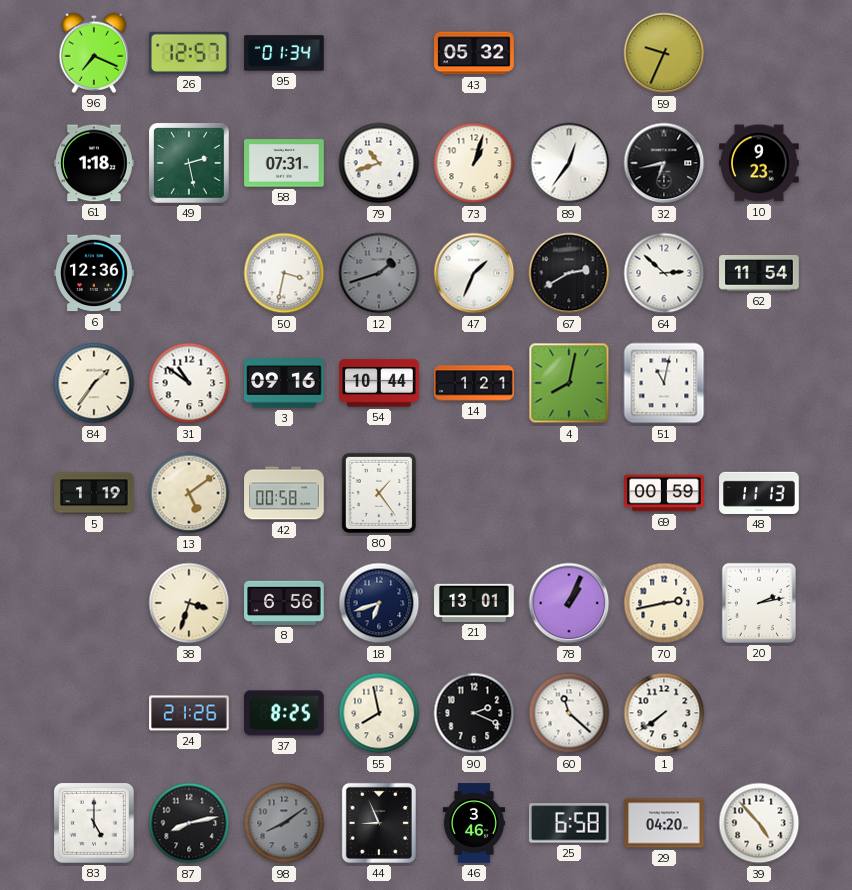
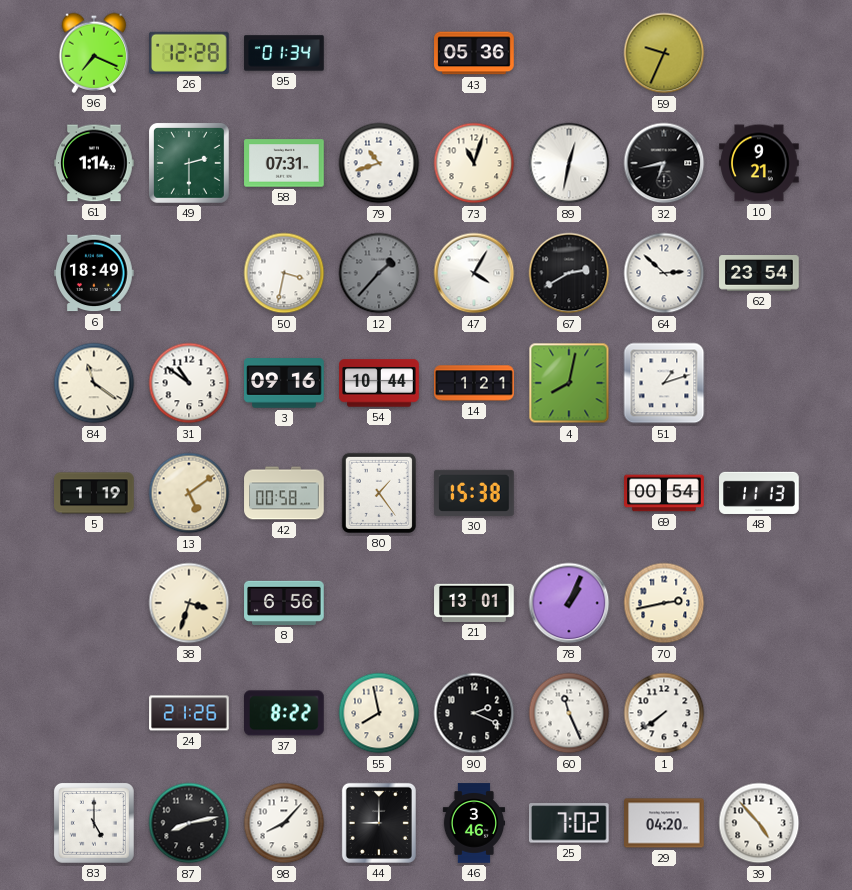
26: 12:57 -> 12:28 (190, 53)
43: 05:32 -> 05:36 (474, 53)
61: 1:18 -> 1:14 (94, 163)
49: 2:28 -> 2:30 (189, 163)
73: 1:03 -> 11:03 (474, 163)
89: 12:36 -> 12:32 (569, 163)
10: 9:23 -> 9:21 (759, 163)
6: 12:36 -> 18:49 (94, 273)
12: 1:42 -> 1:37 (379, 273)
47: 1:34 -> 4:05 (474, 273)
62: 11:54 -> 23:54 (759, 274)
84: 1:36 -> 11:21 (94, 383)
51: 11:02 -> 1:12 (664, 383)
30: none -> 15:38 (474, 493)
69: 00:59 -> 00:54 (664, 493)
18: 6:42 -> none (379, 603)
20: 2:13 -> none (759, 603)
37: 8:25 -> 8:22 (285, 713)
60: 11:22 -> 11:26 (569, 713)
98: 8:09 -> 8:07 (284, 823)
98 dial: grey -> white (284, 823)
44: 8:56 -> 9:00 (379, 823)
25: 6:58 -> 7:02 (569, 823)
